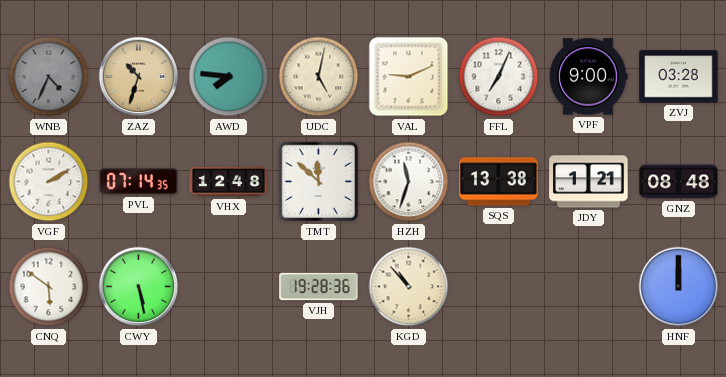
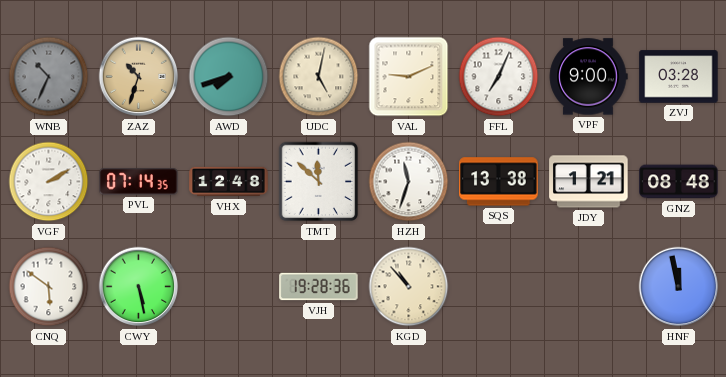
WNB: 4:34 -> 10:34 (49, 77)
AWD: 7:46 -> 7:42 (229, 77)
HNF: 12:00 -> 11:58 (679, 287)
